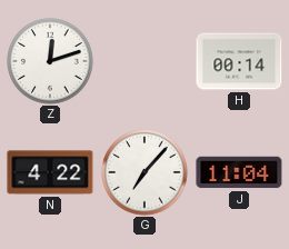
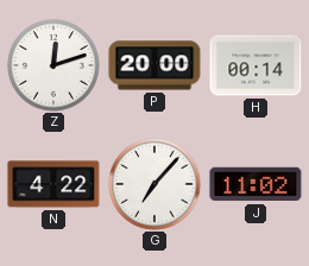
P: none -> 20:00 (154, 65)
J: 11:04 -> 11:02 (256, 184)
